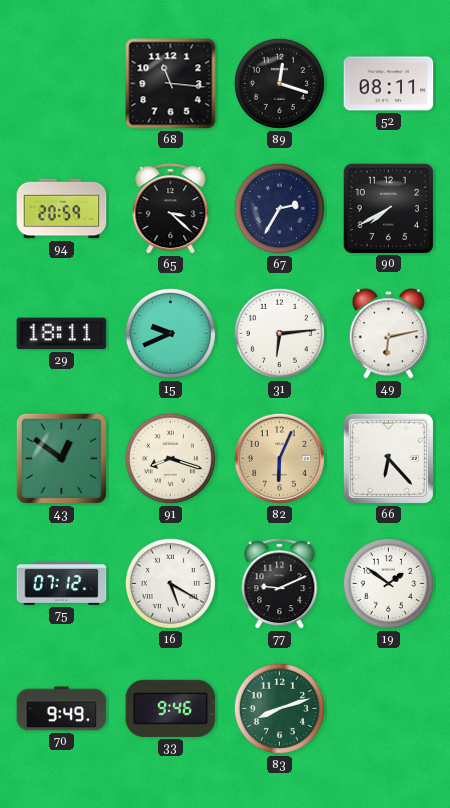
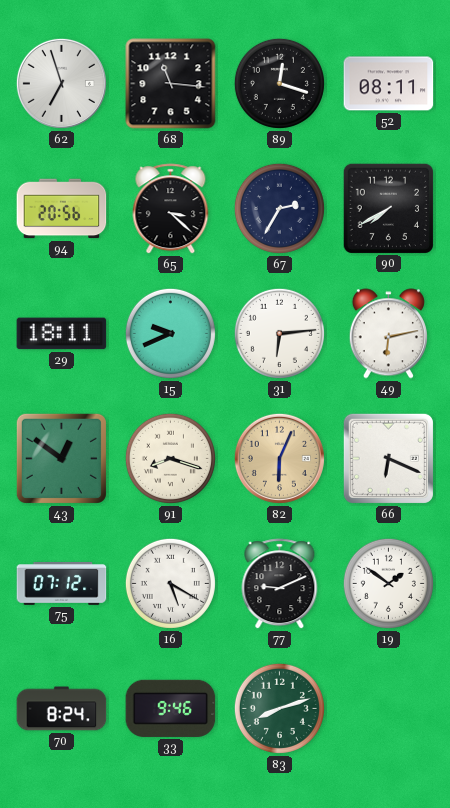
62: none -> 6:57 (61, 83)
94: 20:59 -> 20:56 (62, 209)
66: 6:23 -> 6:19 (388, 458)
70: 9:49 -> 8:24 (62, 709)
